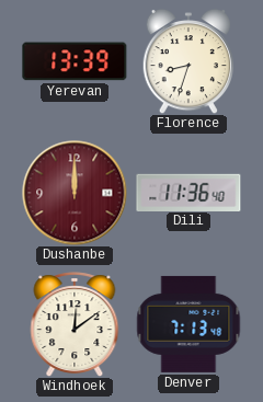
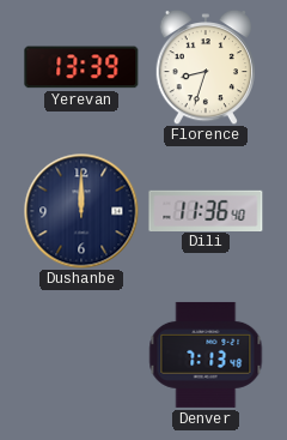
Dushanbe dial: burgundy -> navy (81, 211)
Windhoek: 12:09 -> none (75, 324)
